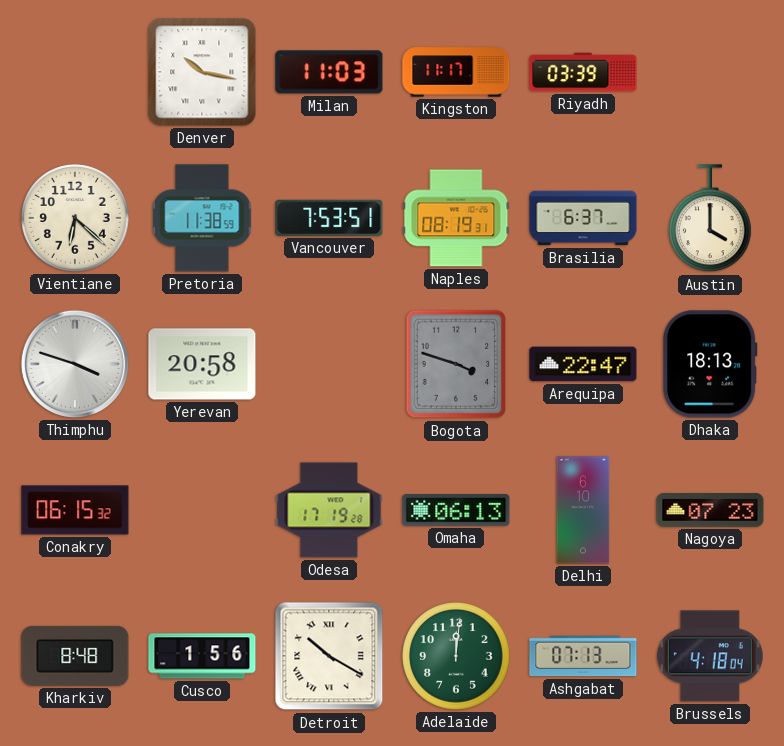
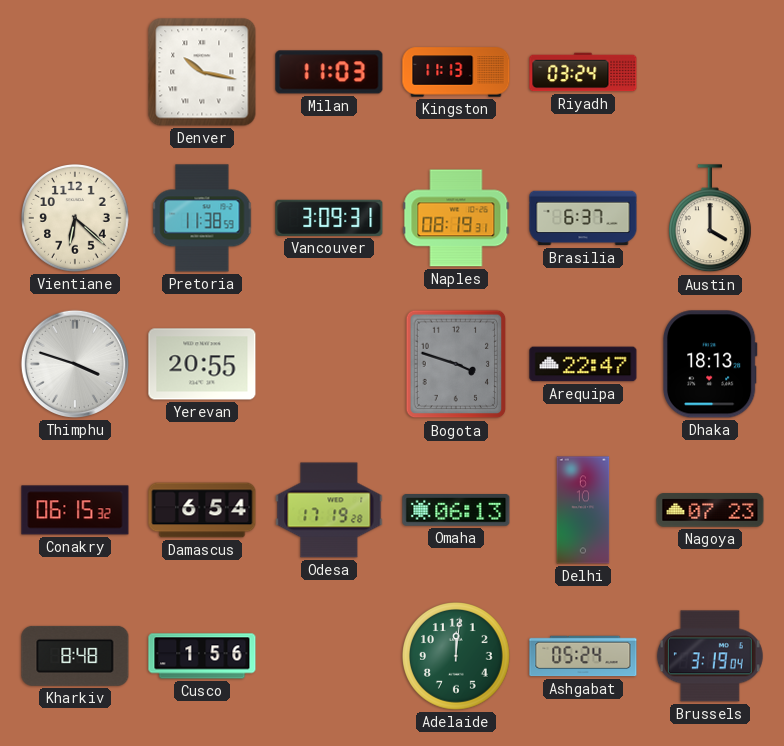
Kingston: 11:17 -> 11:13 (456, 72)
Riyadh: 03:39 -> 03:24 (583, 72)
Vancouver: 7:53 -> 3:09 (329, 218)
Yerevan: 20:58 -> 20:55 (202, 364)
Damascus: none -> 6:54 (202, 510)
Detroit: 10:20 -> none (329, 656)
Ashgabat: 07:13 -> 05:24 (583, 656)
Brussels: 4:18 -> 3:19 (710, 656)
